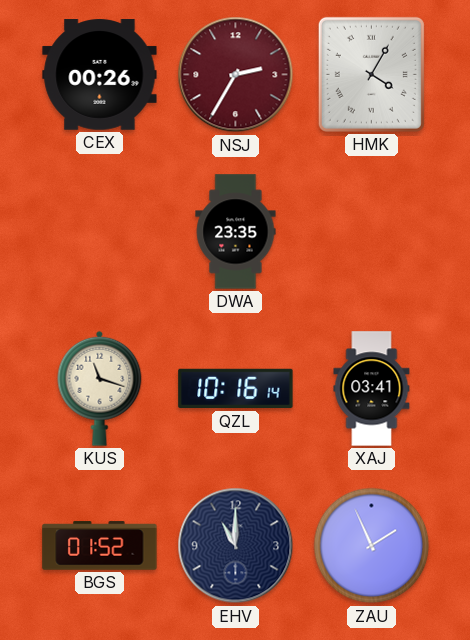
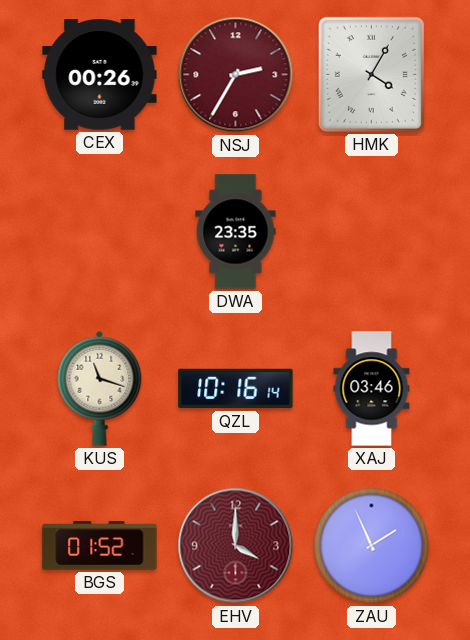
XAJ: 03:41 -> 03:46 (372, 389)
EHV: 11:00 -> 4:00 (236, 546)
EHV dial: navy -> burgundy (236, 546)
